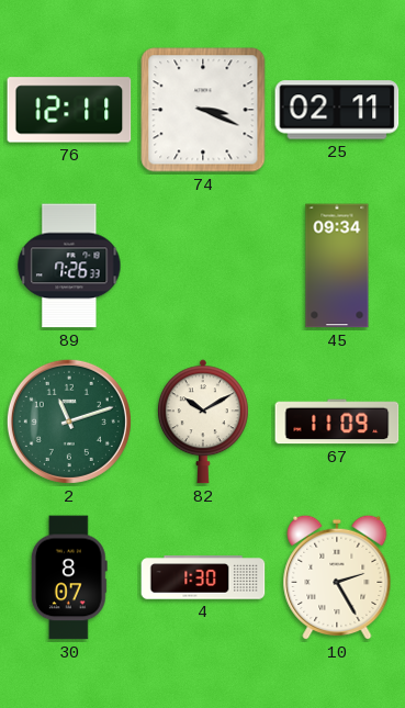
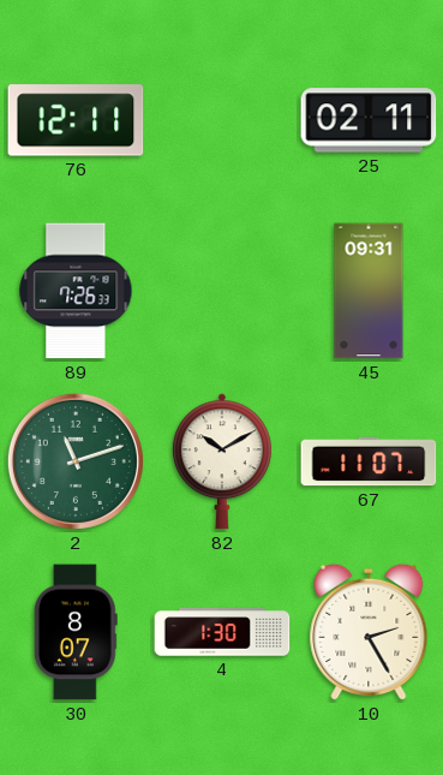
74: 3:19 -> none (203, 110)
45: 09:34 -> 09:31 (369, 291)
67: 11:09 -> 11:07 (369, 461)
